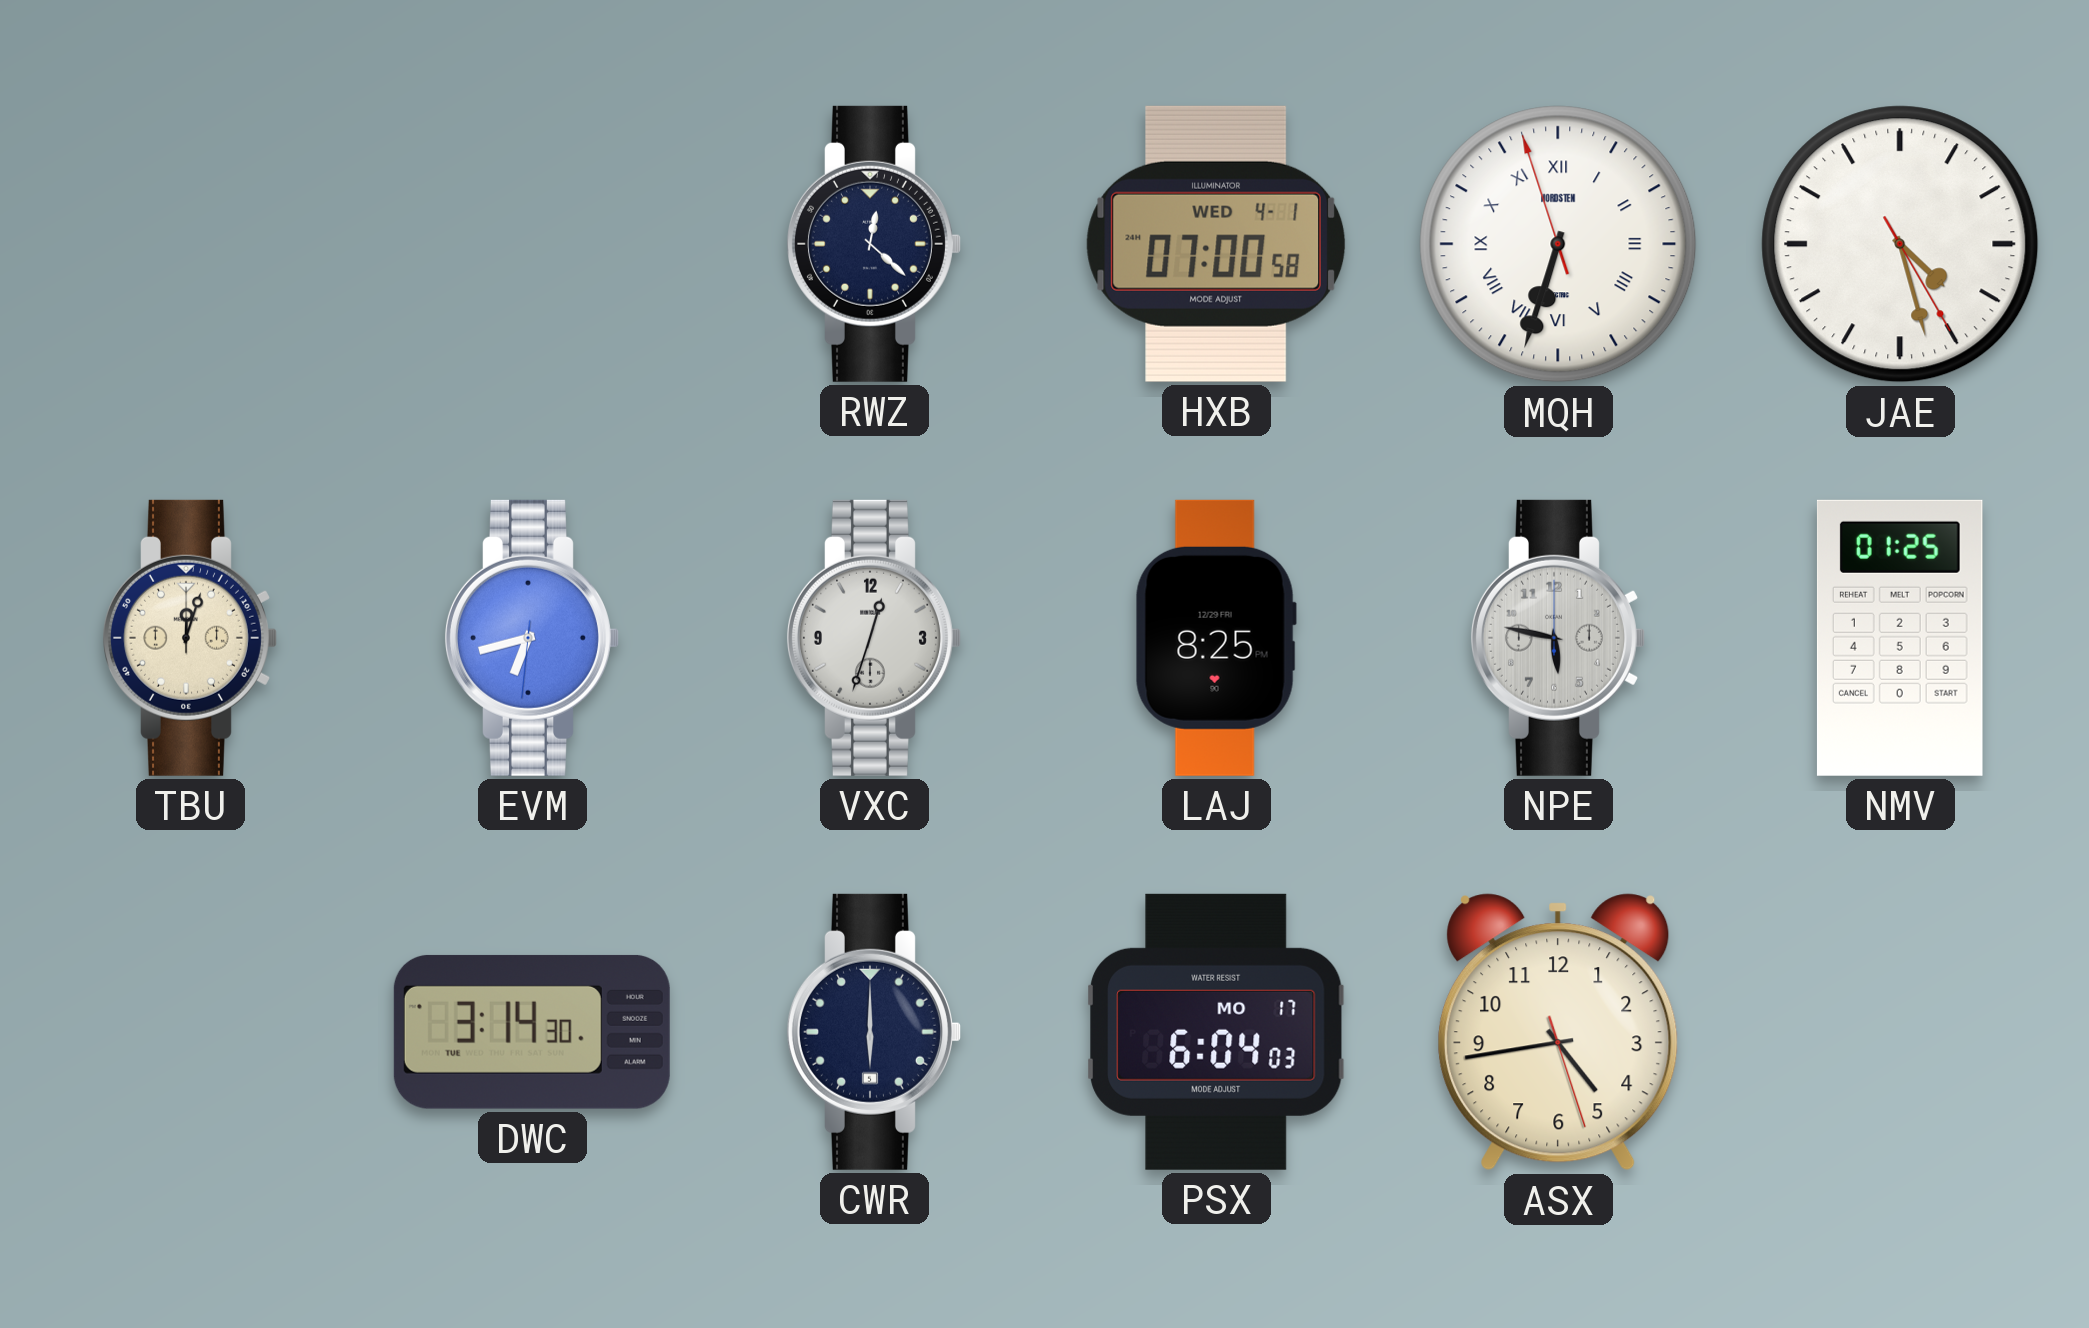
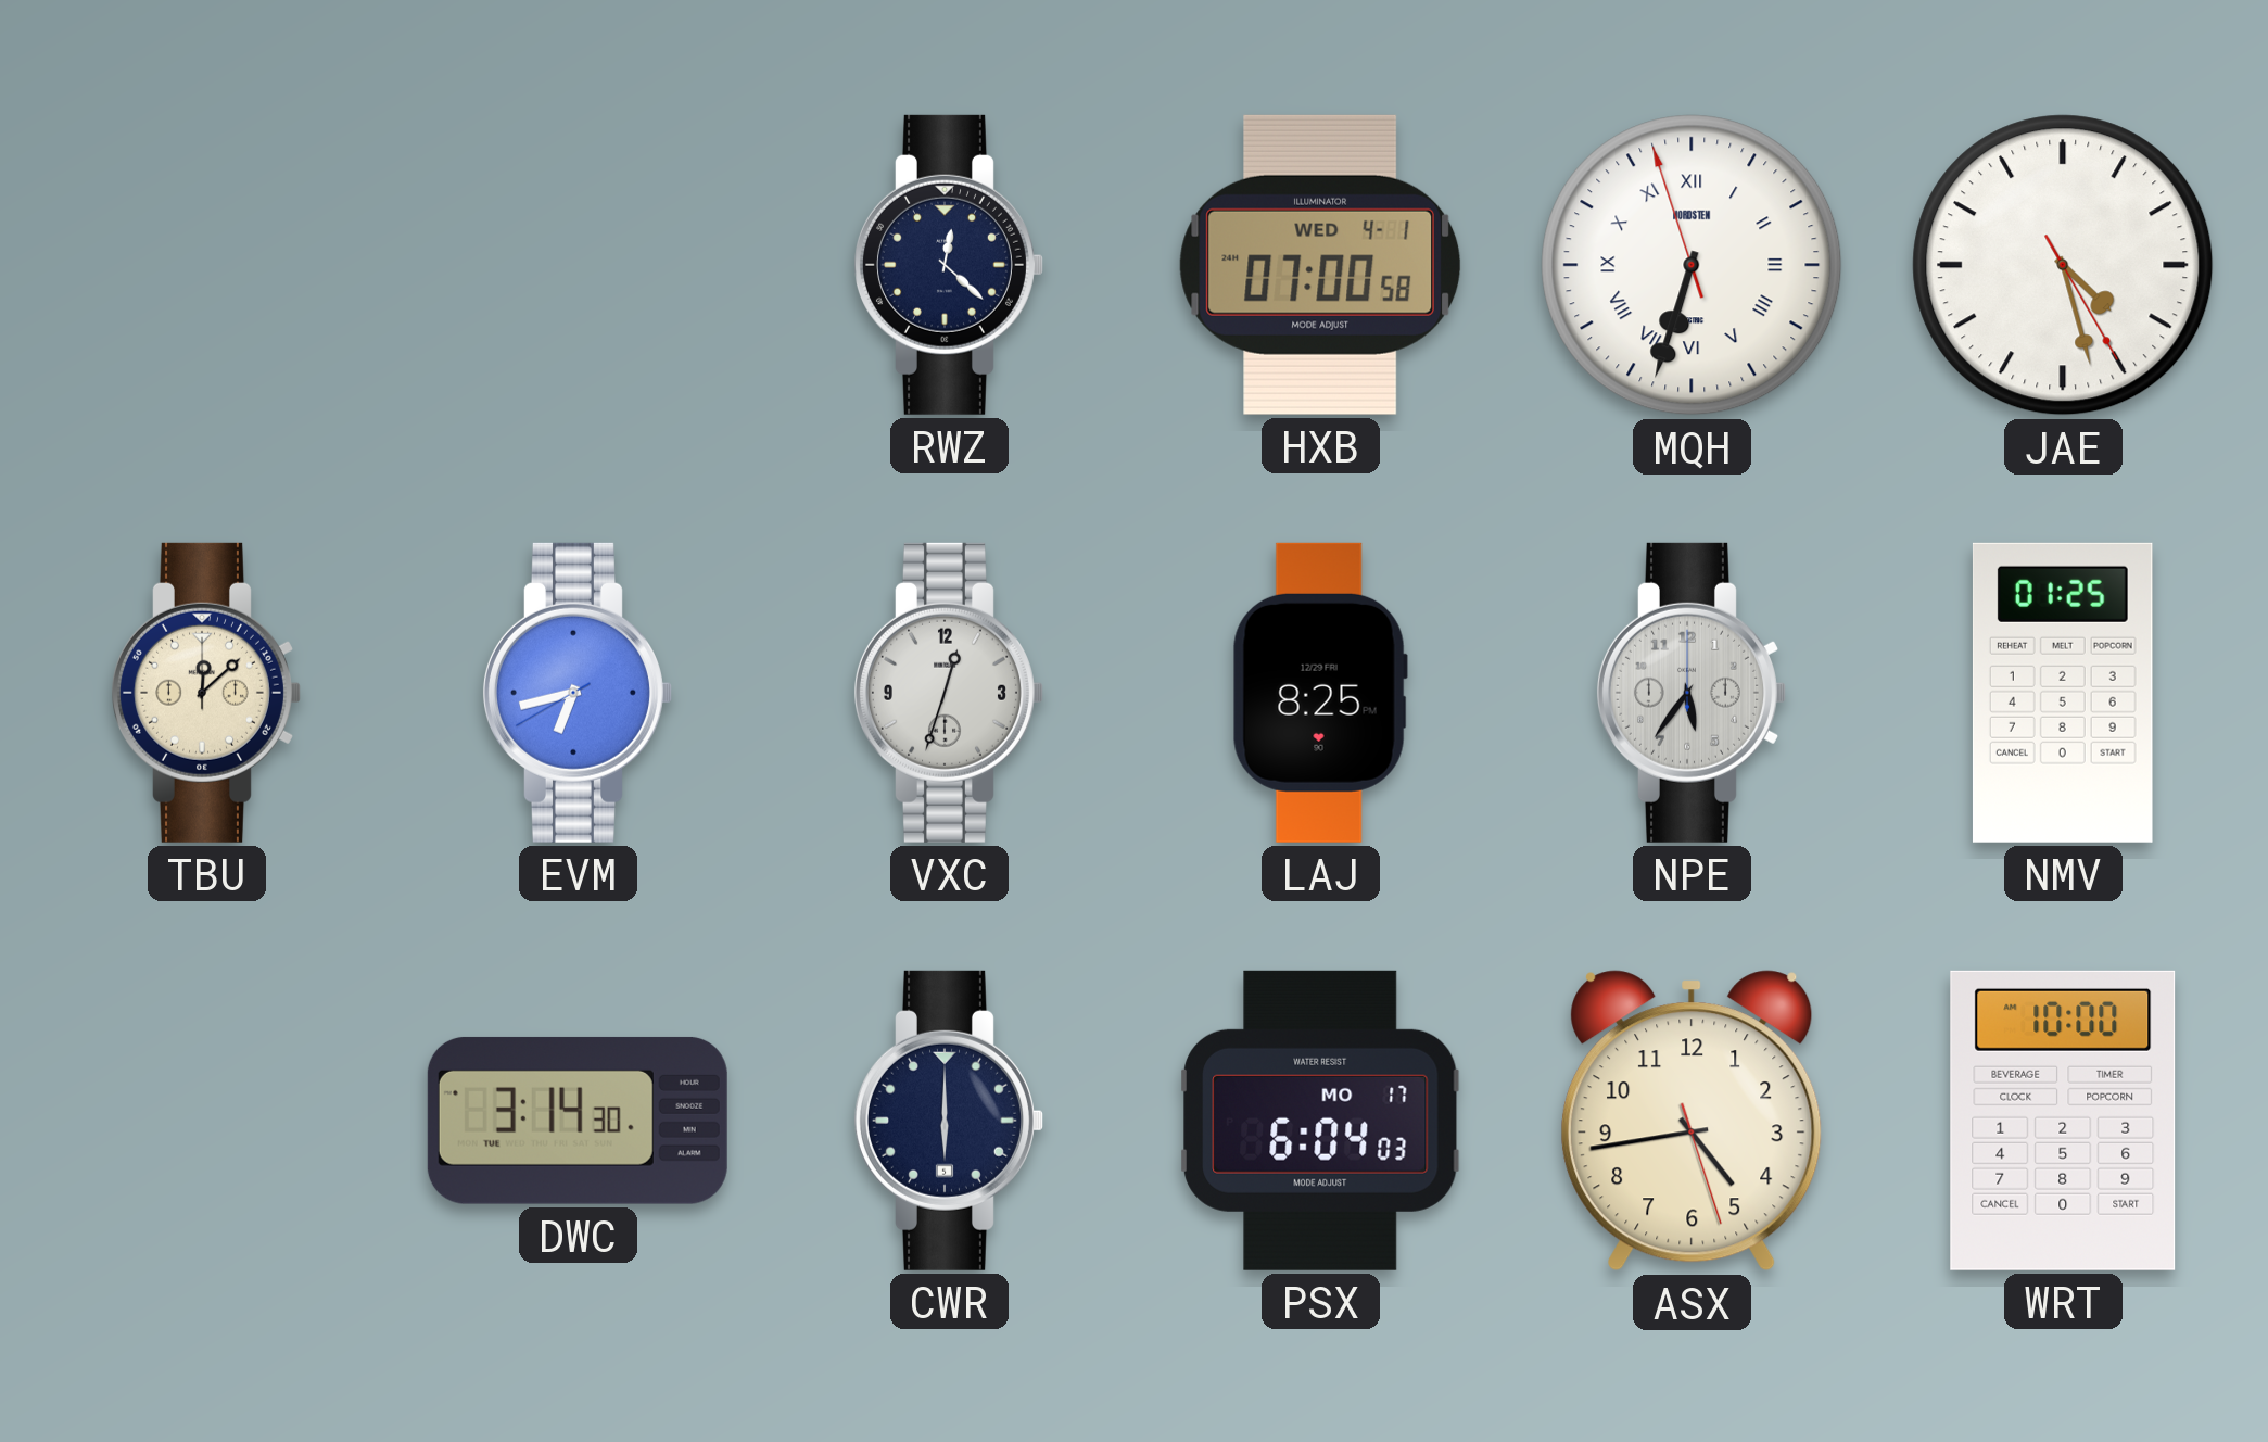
TBU: 12:03 -> 12:08 (205, 693)
EVM: 6:42:31 -> 6:42:40 (576, 693)
NPE: 5:47 -> 5:36 (1690, 693)
WRT: none -> 10:00 (2063, 1121)
